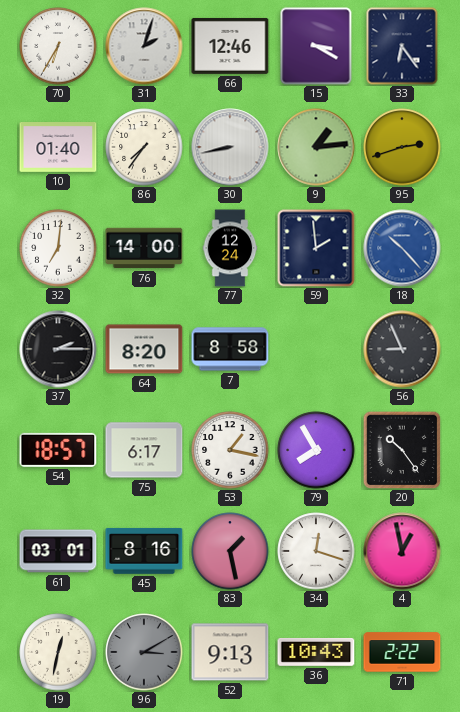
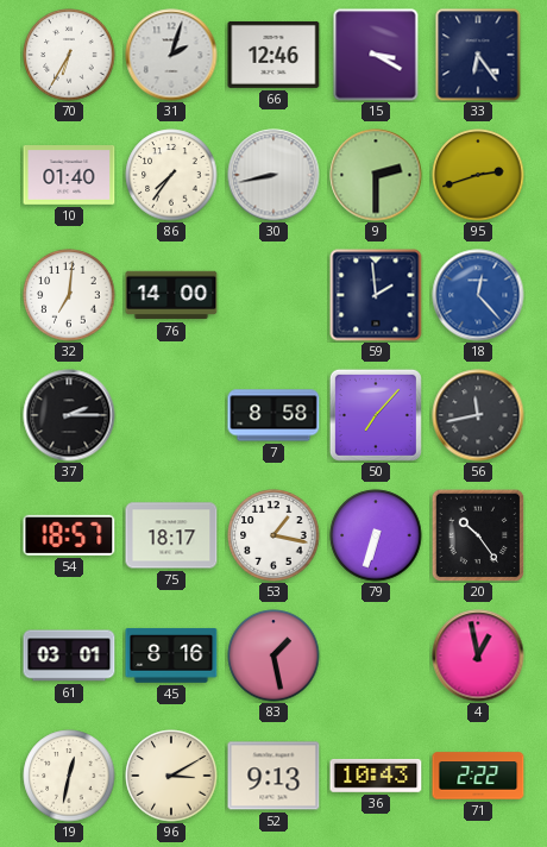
9: 1:14 -> 2:30 (376, 175)
77: 12:24 -> none (230, 248)
18: 10:23 -> 12:23 (478, 295)
64: 8:20 -> none (144, 349)
50: none -> 7:07 (376, 415)
56: 8:56 -> 11:43 (478, 415)
75: 6:17 -> 18:17 (171, 535)
79: 7:55 -> 6:33 (376, 535)
34: 12:18 -> none (316, 551)
96 dial: grey -> cream (171, 776)
